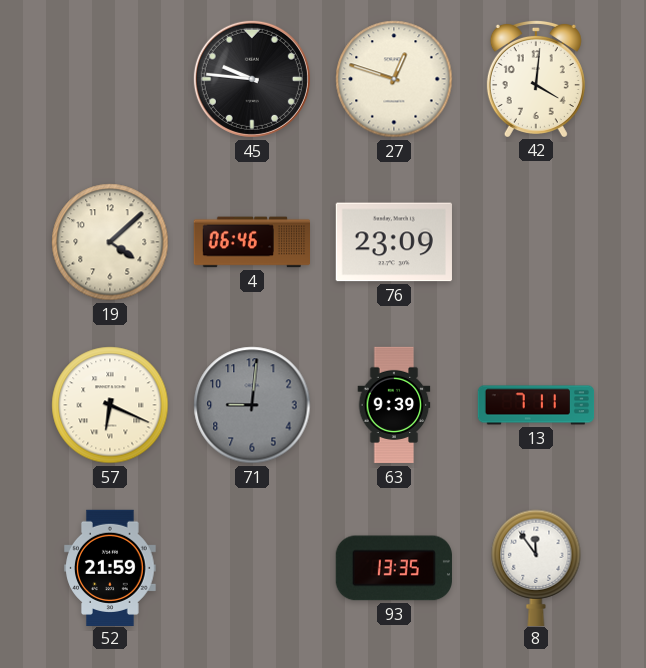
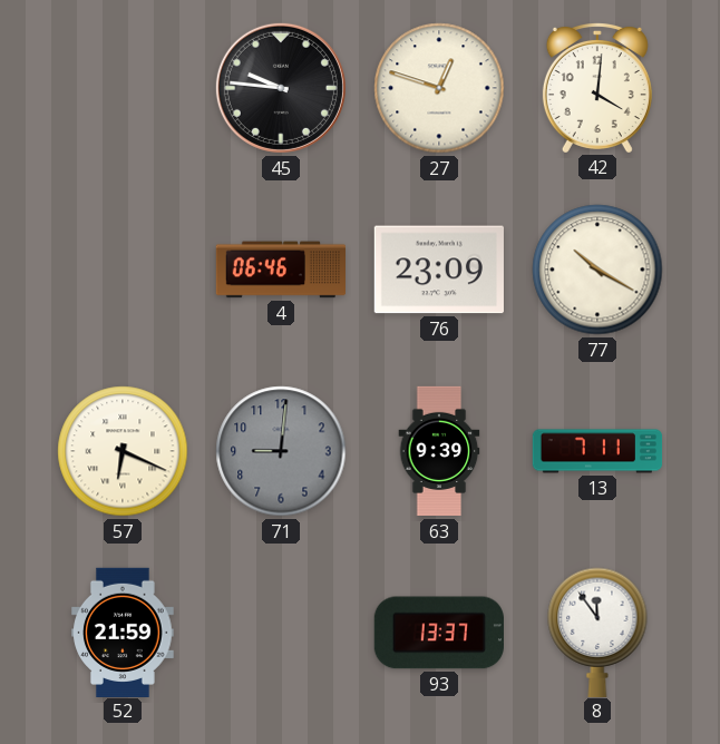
19: 4:08 -> none (110, 242)
77: none -> 10:20 (597, 270)
93: 13:35 -> 13:37 (439, 633)
